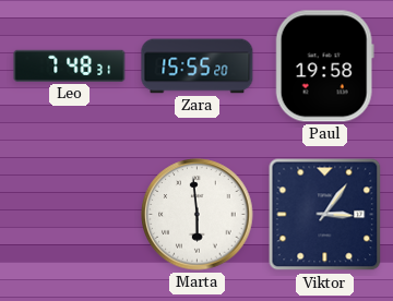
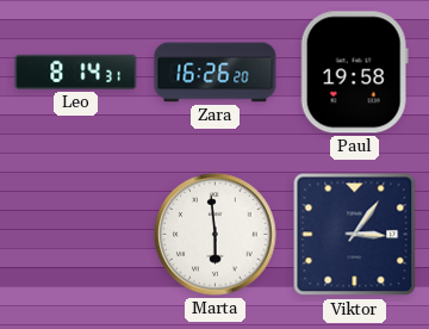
Leo: 7:48 -> 8:14 (76, 72)
Zara: 15:55 -> 16:26 (216, 73)
